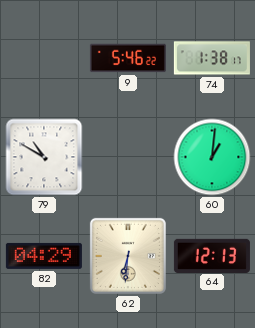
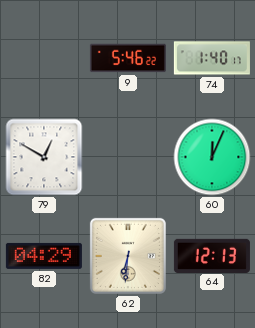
74: 1:38 -> 1:40 (212, 58)
79: 10:50 -> 12:50 (44, 157)
60: 1:01 -> 12:04 (212, 157)
